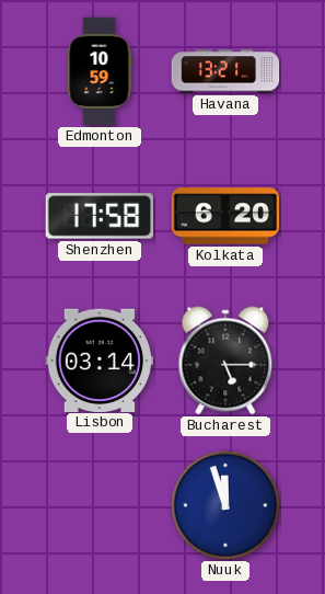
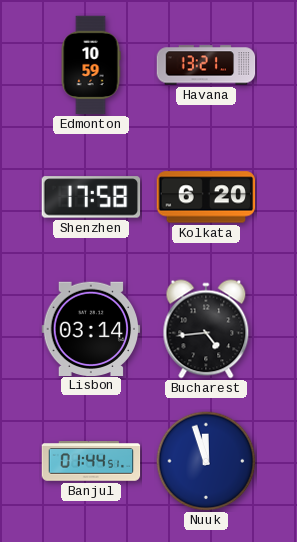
Bucharest: 5:15 -> 4:44 (206, 329)
Banjul: none -> 01:44 (91, 461)
